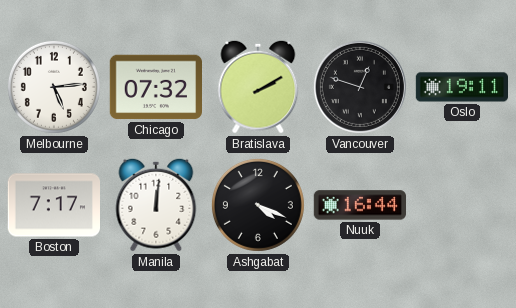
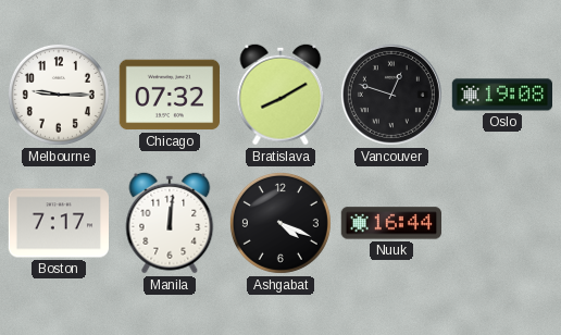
Melbourne: 5:14 -> 9:15 (59, 95)
Bratislava: 2:10 -> 8:10 (280, 95)
Oslo: 19:11 -> 19:08 (501, 95)
